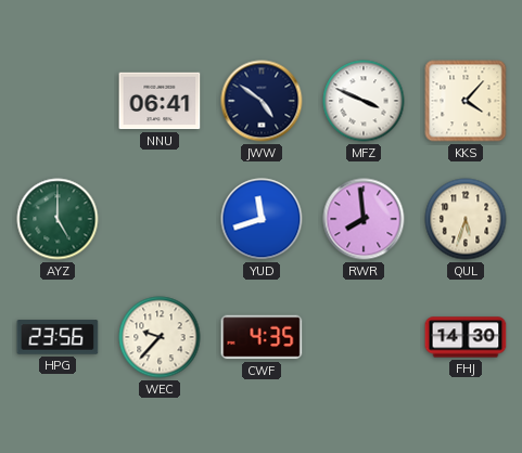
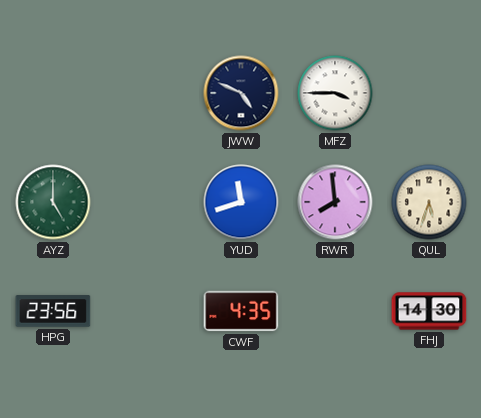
NNU: 06:41 -> none (160, 101)
JWW: 4:51 -> 4:49 (241, 93)
MFZ: 3:49 -> 3:45 (335, 93)
KKS: 4:07 -> none (466, 101)
WEC: 9:37 -> none (160, 337)
